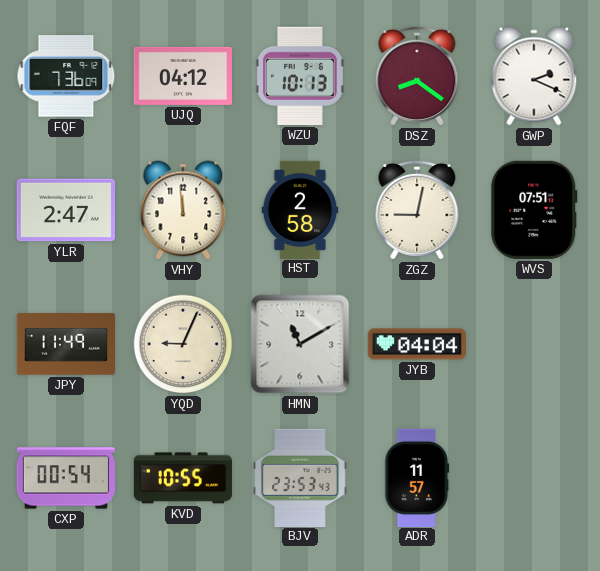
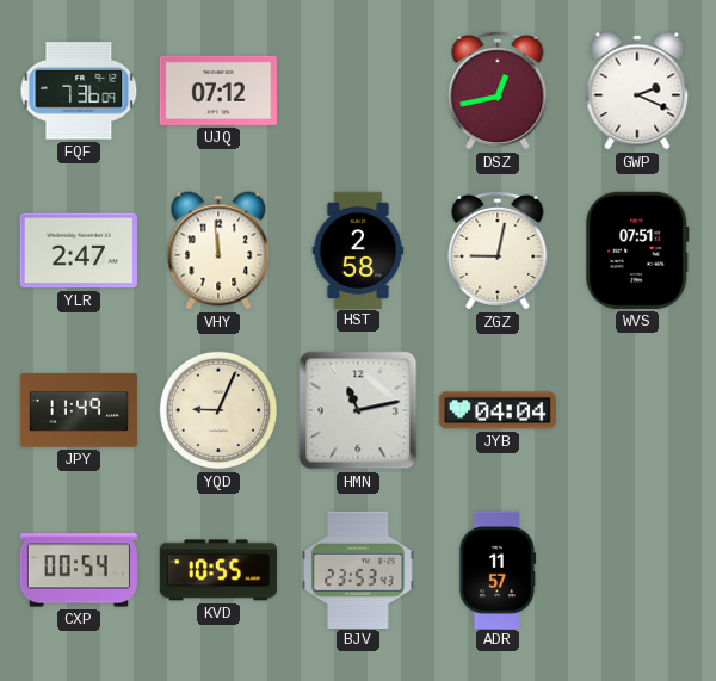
UJQ: 04:12 -> 07:12 (218, 91)
WZU: 10:13 -> none (300, 76)
DSZ: 8:21 -> 12:43 (498, 91)
HMN: 11:10 -> 11:13 (358, 410)
